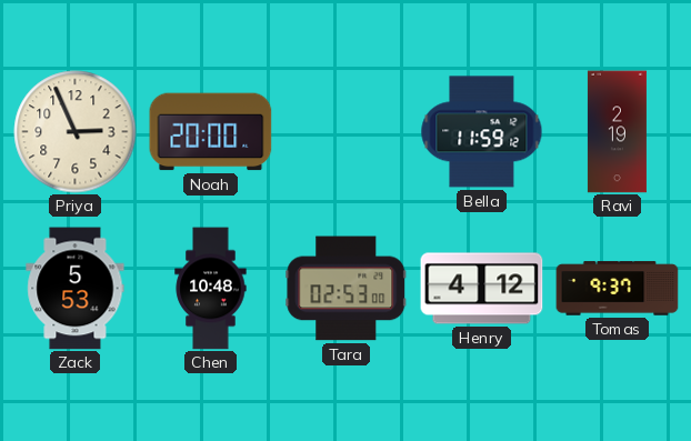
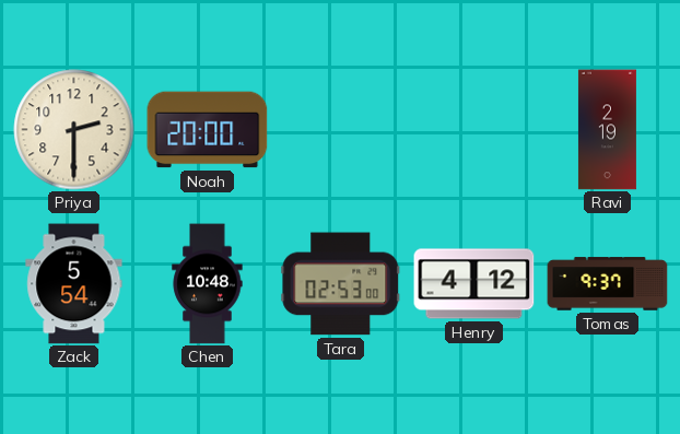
Priya: 2:56 -> 2:30 (74, 130)
Bella: 11:59 -> none (482, 132)
Zack: 5:53 -> 5:54 (74, 284)
